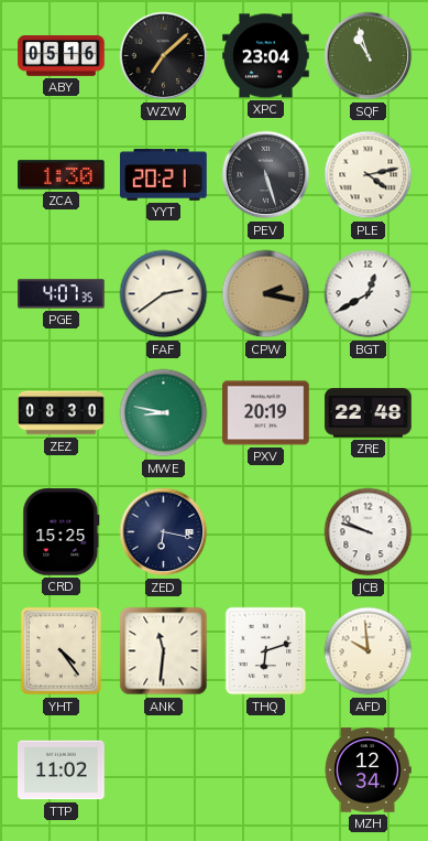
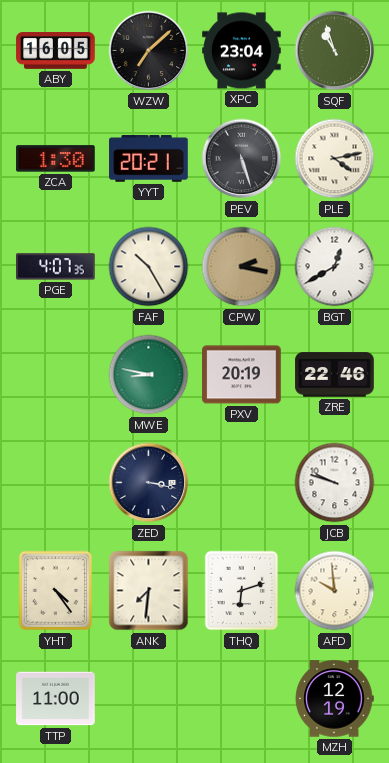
ABY: 05:16 -> 16:05 (56, 51)
FAF: 2:39 -> 10:25 (149, 267)
ZEZ: 08:30 -> none (62, 413)
ZRE: 22:48 -> 22:46 (335, 375)
CRD: 15:25 -> none (62, 532)
ZED: 6:17 -> 3:17 (149, 483)
ANK: 11:31 -> 7:31 (149, 591)
TTP: 11:02 -> 11:00 (56, 699)
MZH: 12:34 -> 12:19 (334, 699)
